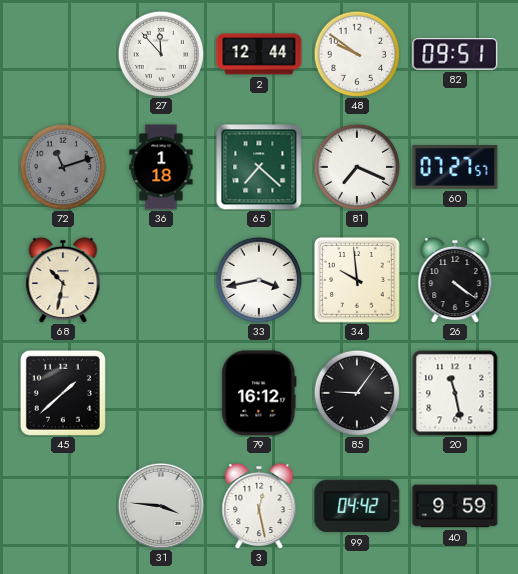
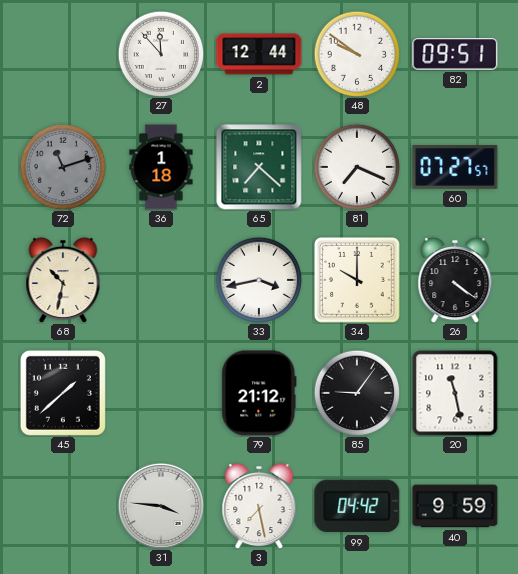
34: 9:59 -> 10:00 (357, 280)
79: 16:12 -> 21:12 (259, 393)
3: 12:28 -> 7:28 (259, 506)
